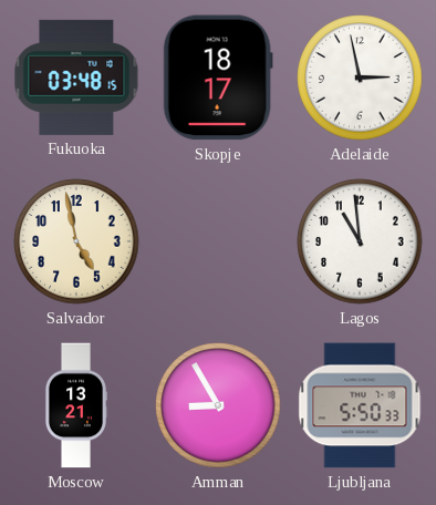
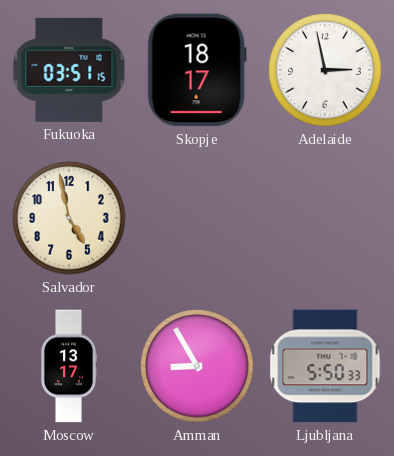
Fukuoka: 03:48 -> 03:51 (69, 70)
Lagos: 10:59 -> none (360, 241)
Moscow: 13:21 -> 13:17 (68, 366)
